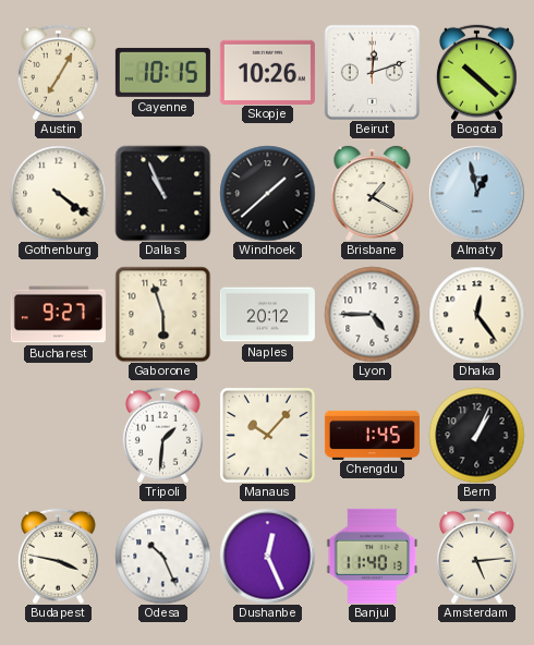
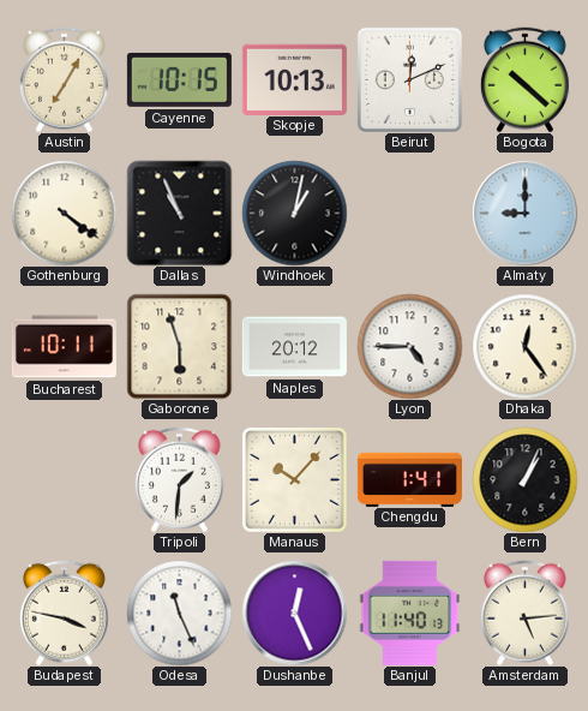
Skopje: 10:26 -> 10:13 (294, 79)
Beirut: 12:12 -> 12:11 (409, 79)
Windhoek: 1:38 -> 1:02 (294, 213)
Brisbane: 1:20 -> none (373, 193)
Almaty: 12:58 -> 9:00 (524, 213)
Bucharest: 9:27 -> 10:11 (64, 347)
Chengdu: 1:45 -> 1:41 (409, 479)
Odesa: 10:26 -> 11:26 (179, 613)
